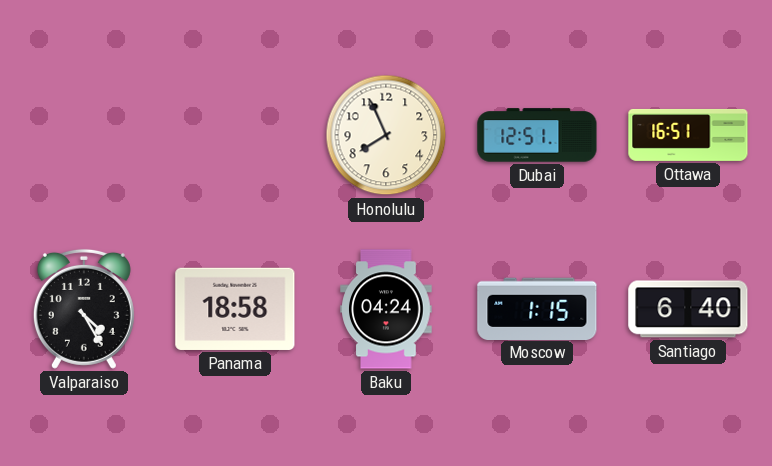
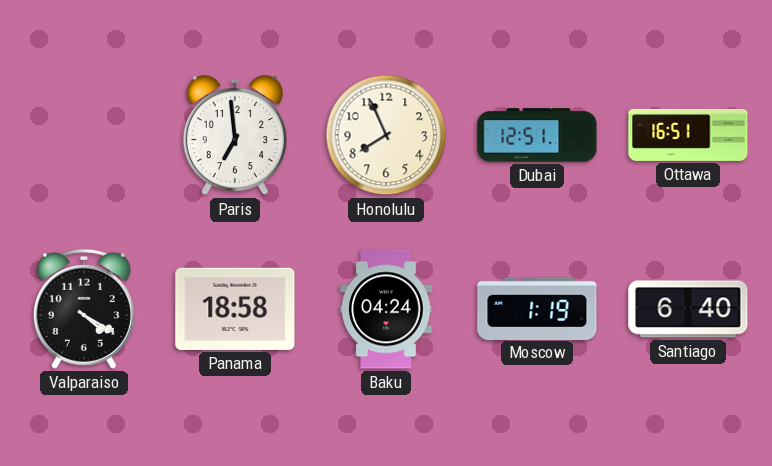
Paris: none -> 6:59 (235, 136)
Valparaiso: 4:25 -> 4:20 (84, 309)
Moscow: 1:15 -> 1:19 (537, 308)
